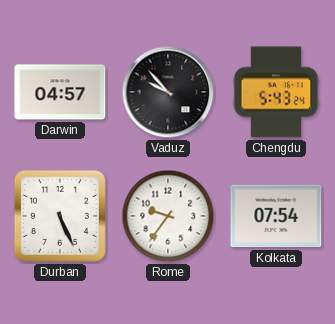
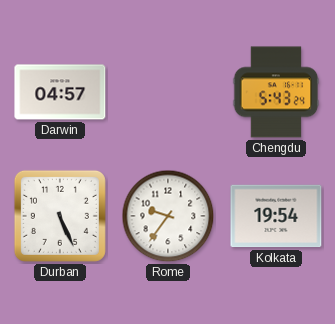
Vaduz: 9:53 -> none (168, 92)
Kolkata: 07:54 -> 19:54 (276, 216)
